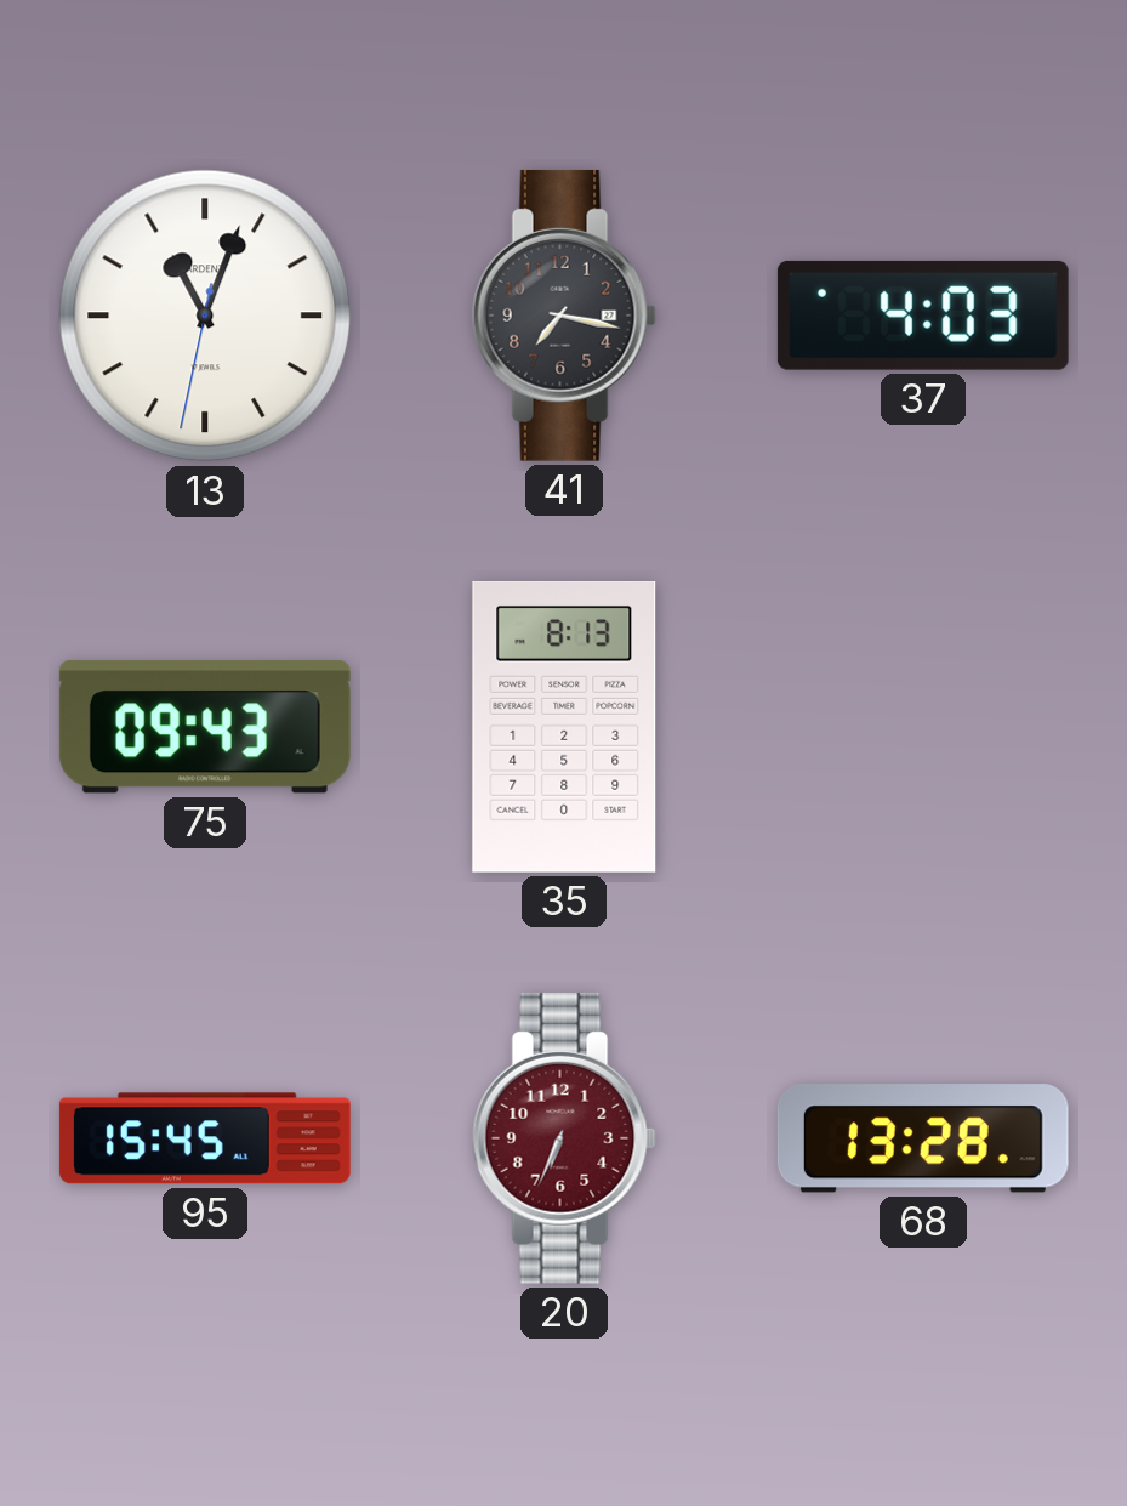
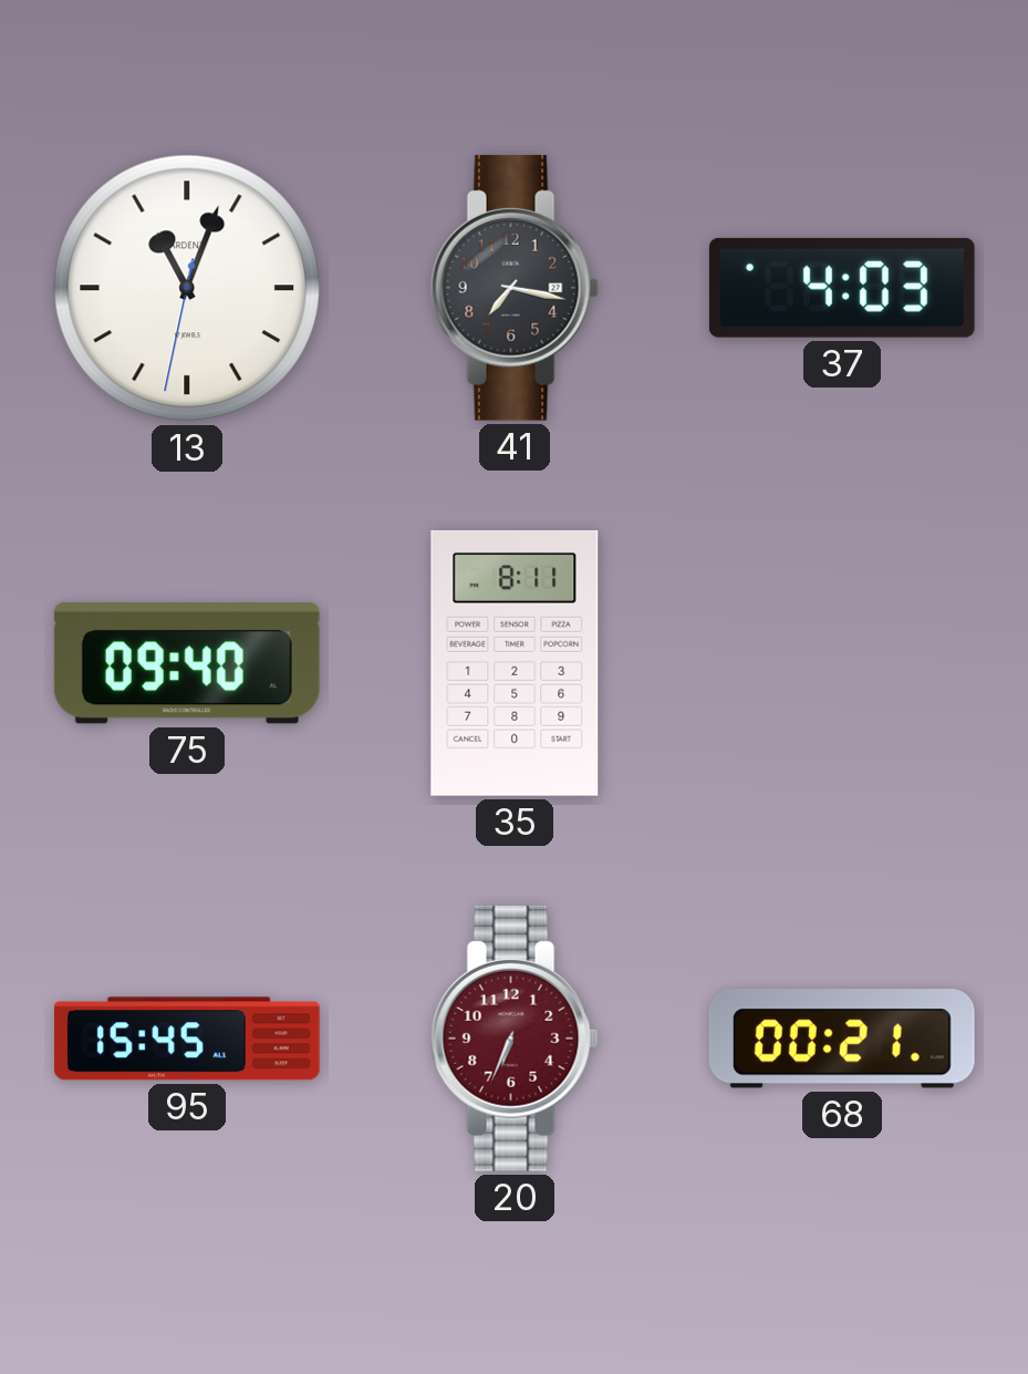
75: 09:43 -> 09:40 (187, 663)
35: 8:13 -> 8:11 (515, 663)
68: 13:28 -> 00:21 (842, 1039)
